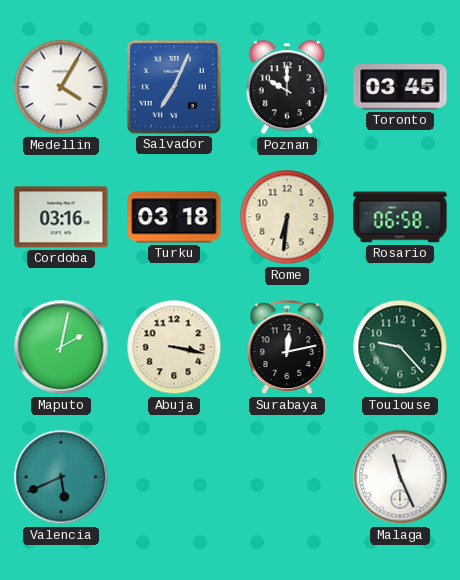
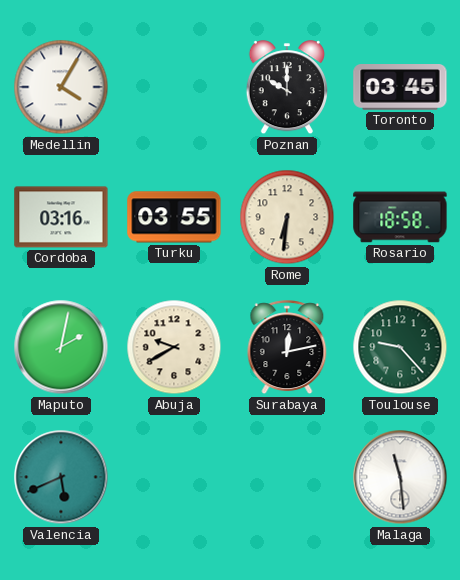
Salvador: 7:04 -> none (174, 87)
Turku: 03:18 -> 03:55 (174, 217)
Rosario: 06:58 -> 18:58 (400, 217)
Abuja: 3:17 -> 9:40 (174, 347)
Malaga: 11:26 -> 11:29 (400, 477)
